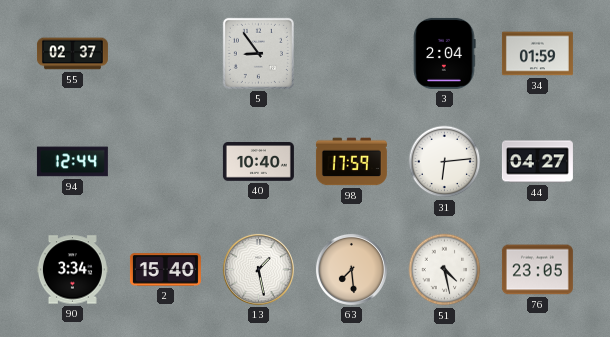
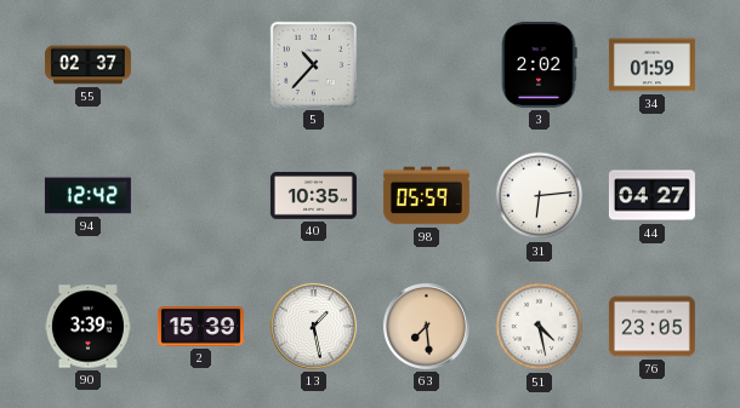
5: 8:54 -> 10:37 (313, 64)
3: 2:04 -> 2:02 (540, 64)
94: 12:44 -> 12:42 (87, 196)
40: 10:40 -> 10:35 (313, 196)
98: 17:59 -> 05:59 (426, 196)
90: 3:34 -> 3:39 (87, 327)
2: 15:40 -> 15:39 (200, 327)
